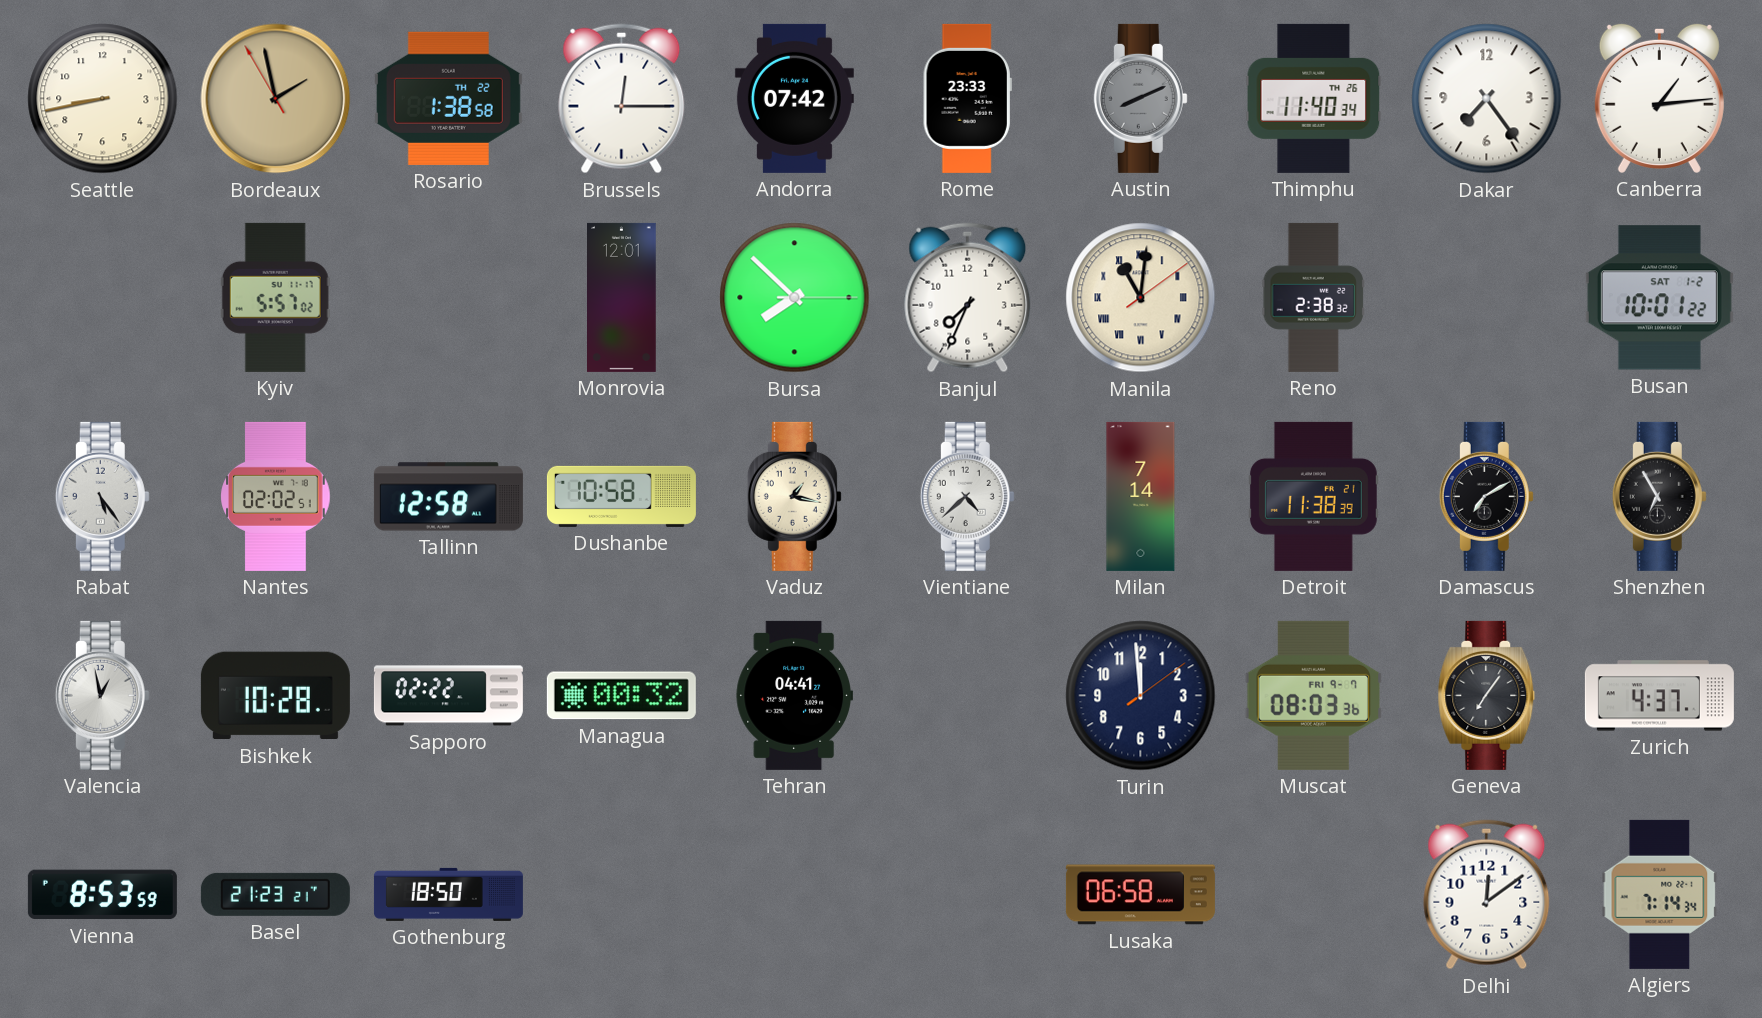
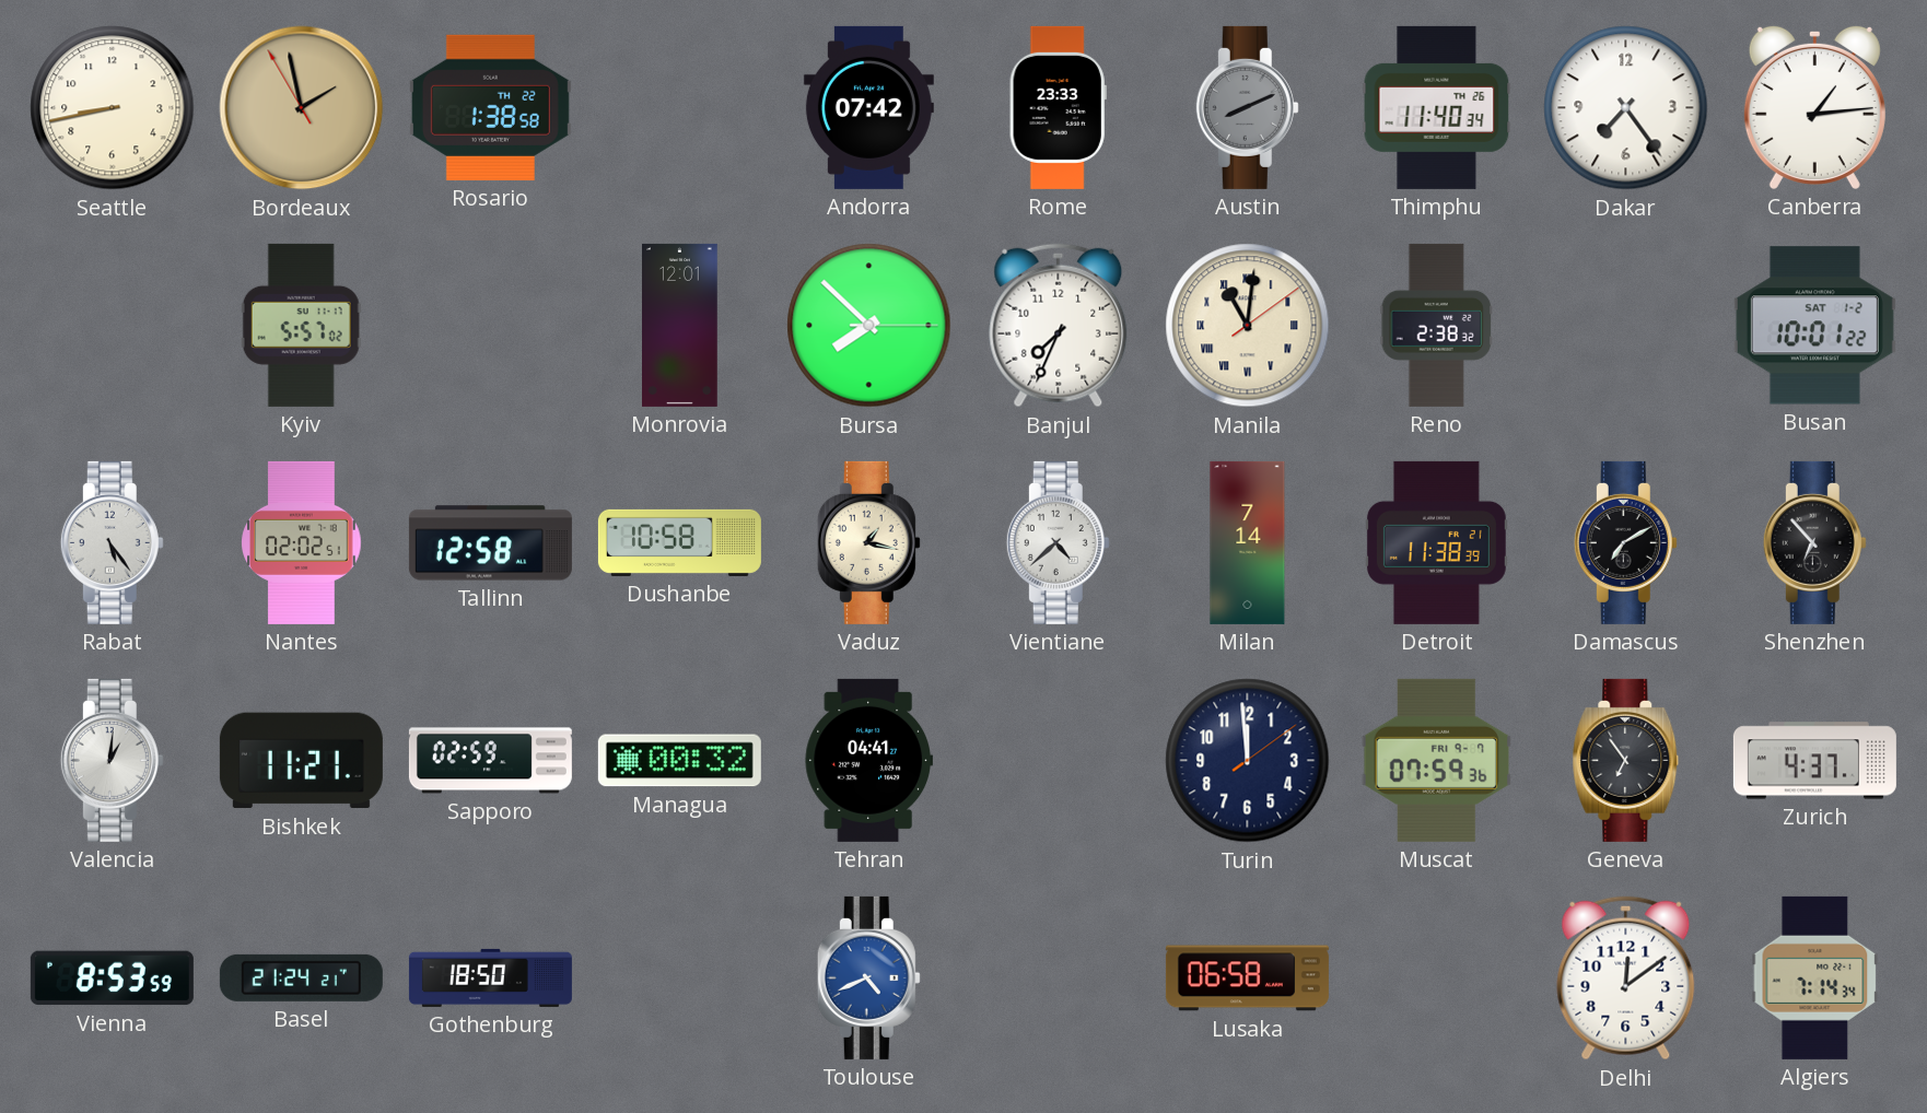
Brussels: 12:15 -> none (622, 99)
Shenzhen: 6:55 -> 6:53 (1814, 542)
Valencia: 12:58 -> 1:01 (112, 760)
Bishkek: 10:28 -> 11:21 (301, 761)
Sapporo: 02:22 -> 02:59 (490, 761)
Muscat: 08:03 -> 07:59 (1437, 760)
Geneva: 7:06 -> 6:54 (1626, 760)
Basel: 21:23 -> 21:24 (301, 977)
Toulouse: none -> 4:41 (868, 977)
